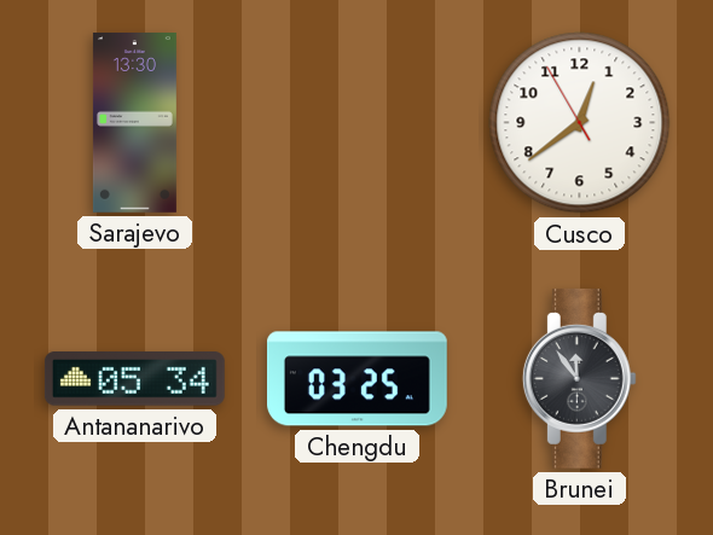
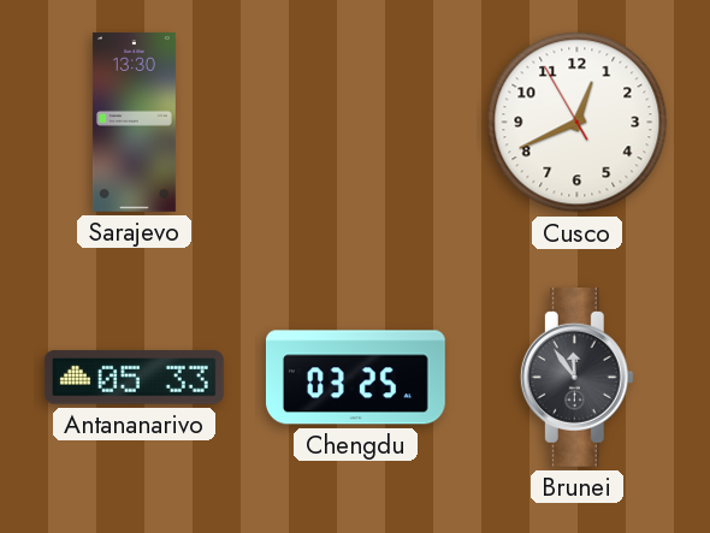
Cusco: 12:38 -> 12:40 (578, 123)
Antananarivo: 05:34 -> 05:33 (134, 378)
